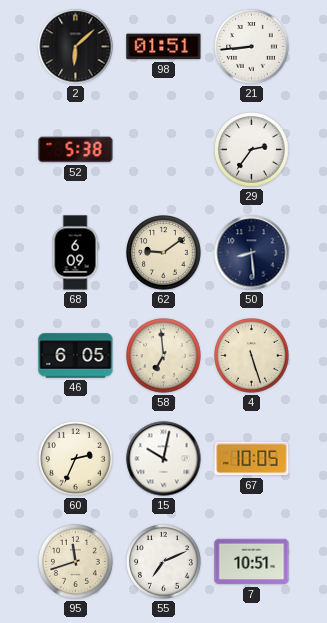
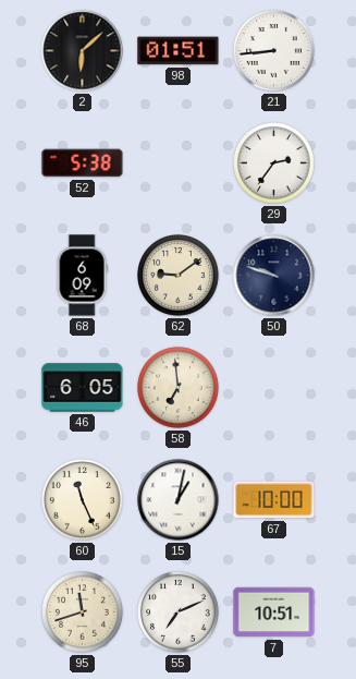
50: 8:29 -> 9:48 (274, 276)
4: 5:27 -> none (252, 356)
60: 2:34 -> 11:26 (83, 500)
15: 10:02 -> 1:02 (179, 500)
67: 10:05 -> 10:00 (274, 500)
